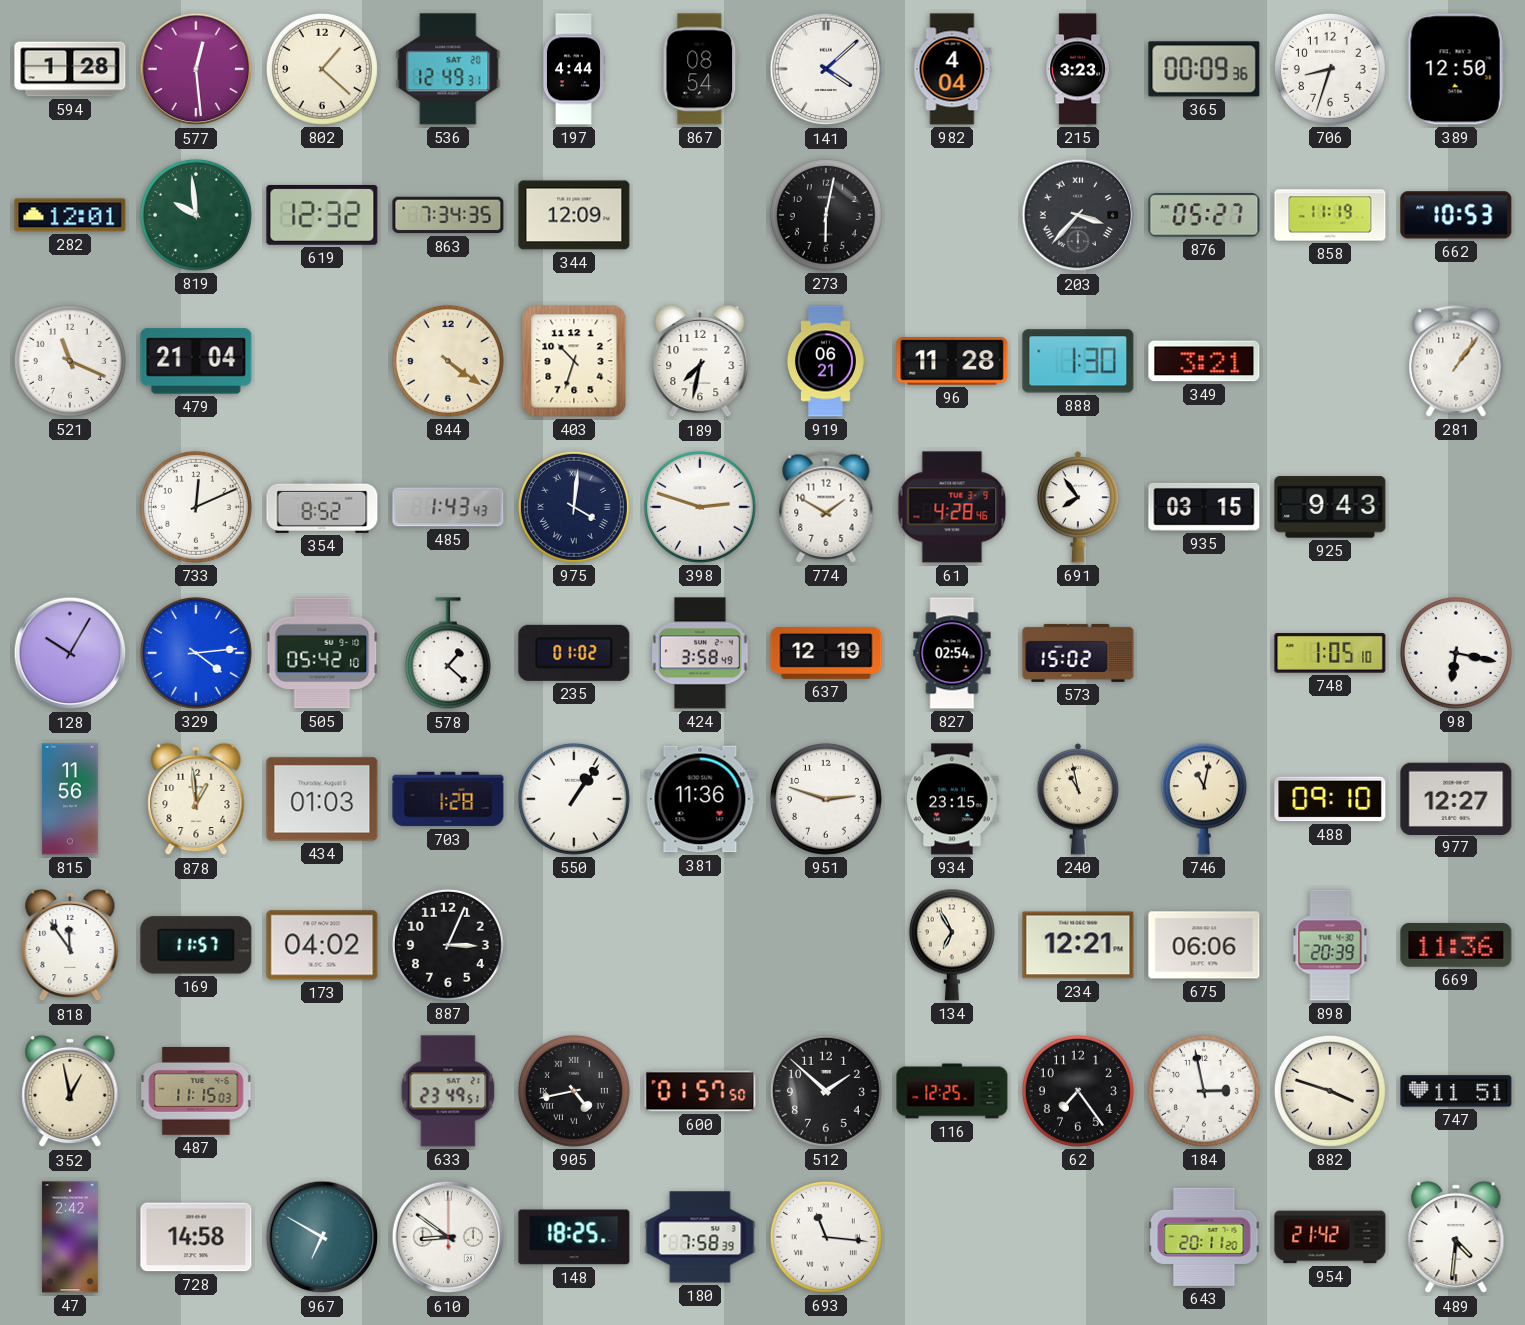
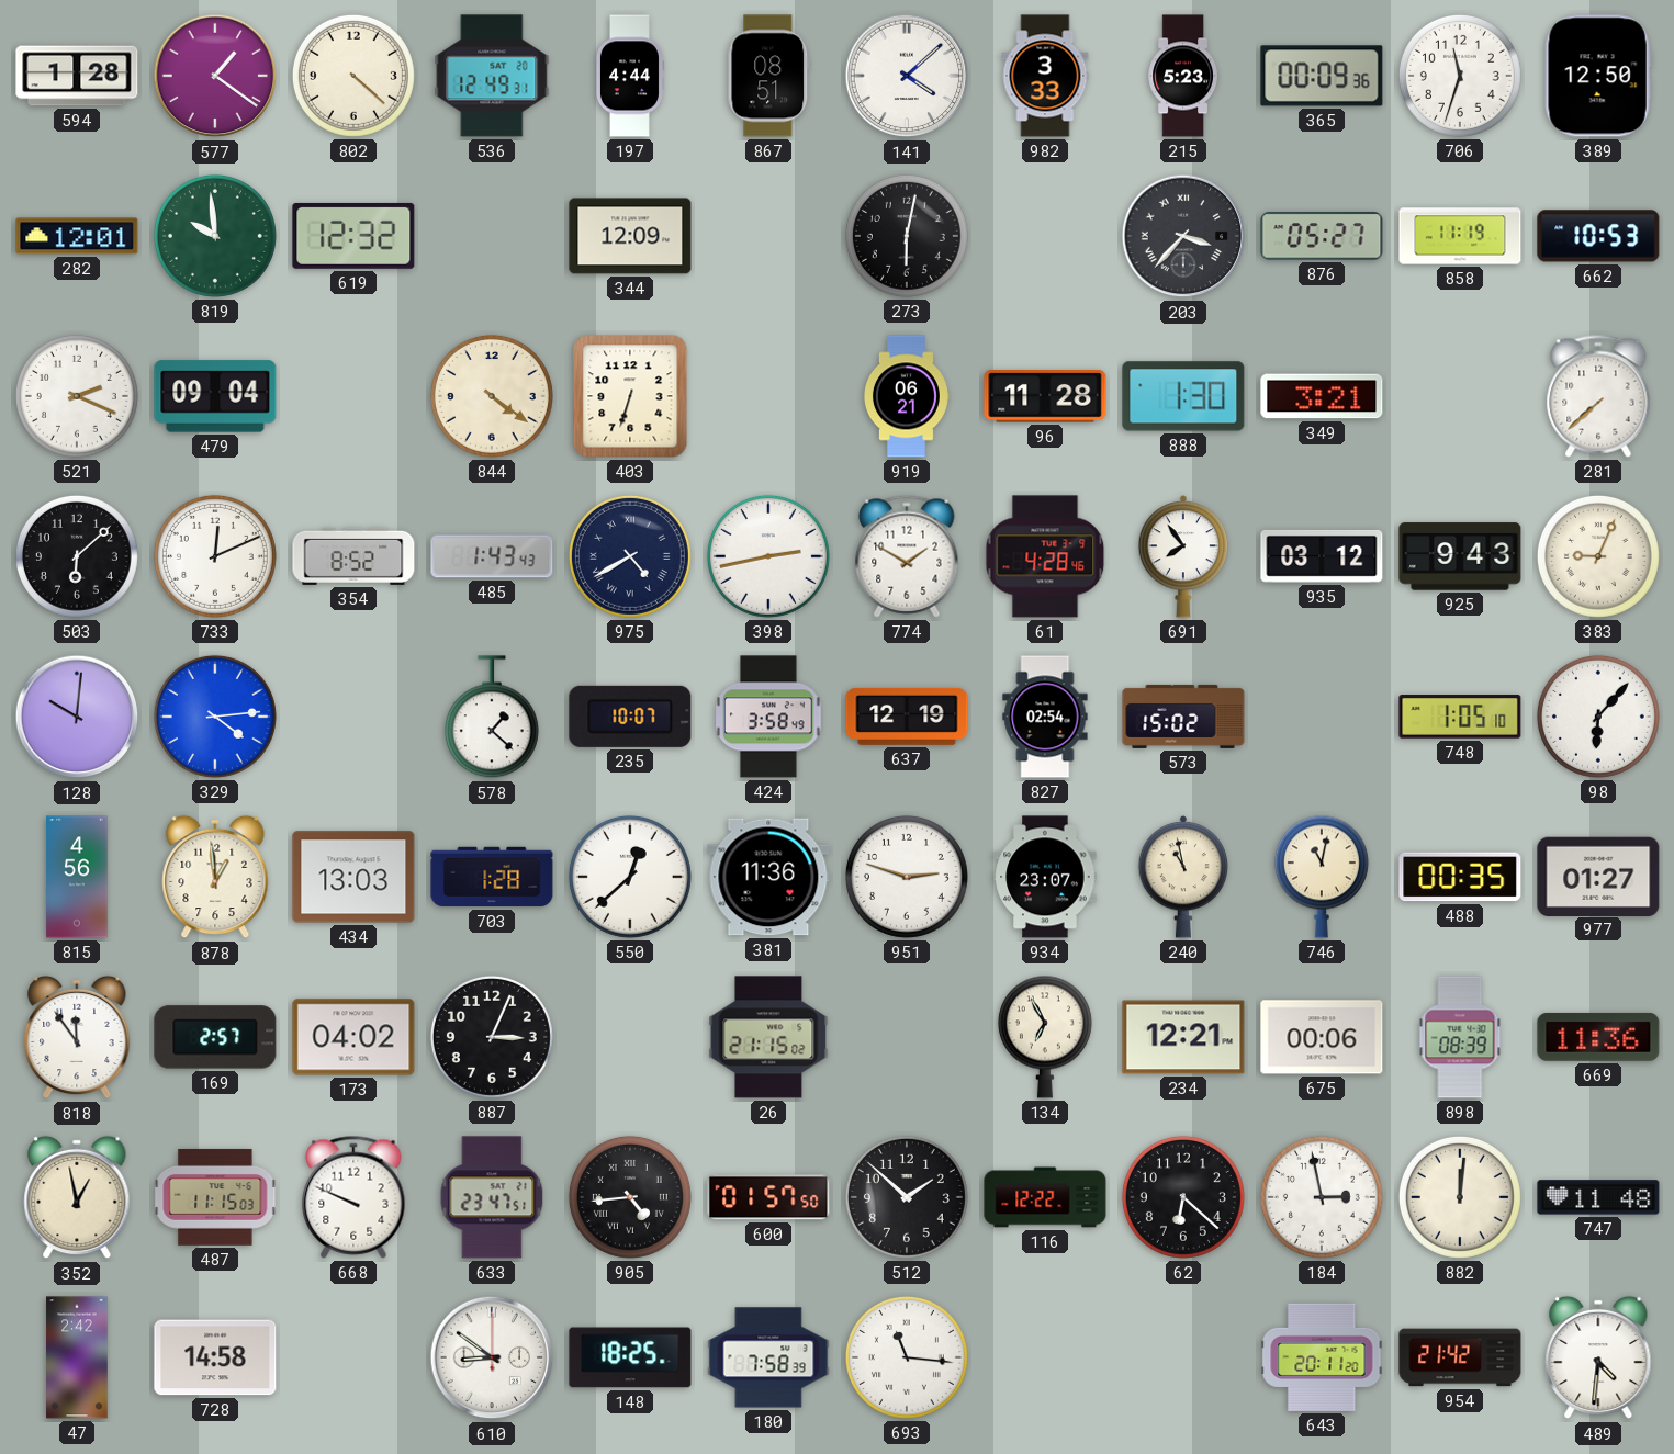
577: 12:29 -> 1:21 (215, 76)
802: 1:22 -> 4:22 (353, 76)
867: 08:54 -> 08:51 (768, 76)
982: 4:04 -> 3:33 (1045, 76)
215: 3:23 -> 5:23 (1183, 76)
706: 8:33 -> 11:33 (1460, 76)
863: 7:34 -> none (448, 215)
521: 11:19 -> 2:19 (77, 396)
479: 21:04 -> 09:04 (215, 396)
403: 10:33 -> 6:33 (630, 396)
189: 7:32 -> none (700, 361)
281: 1:06 -> 7:38 (1598, 396)
503: none -> 6:08 (77, 556)
975: 4:01 -> 4:40 (630, 556)
398: 2:48 -> 2:43 (768, 556)
935: 03:15 -> 03:12 (1322, 556)
383: none -> 9:04 (1598, 556)
128: 10:05 -> 10:01 (77, 717)
505: 05:42 -> none (322, 653)
235: 01:02 -> 10:07 (630, 717)
98: 6:17 -> 6:07 (1598, 717)
815: 11:56 -> 4:56 (77, 877)
434: 01:03 -> 13:03 (353, 877)
550: 1:06 -> 12:38 (630, 877)
934: 23:15 -> 23:07 (1045, 877)
488: 09:10 -> 00:35 (1460, 877)
977: 12:27 -> 01:27 (1598, 876)
169: 11:57 -> 2:57 (215, 1037)
26: none -> 21:15 (768, 1037)
675: 06:06 -> 00:06 (1322, 1037)
898: 20:39 -> 08:39 (1460, 1037)
668: none -> 9:49 (353, 1197)
633: 23:49 -> 23:47 (492, 1197)
905: 4:43 -> 4:44 (630, 1197)
116: 12:25 -> 12:22 (1045, 1197)
62: 7:24 -> 6:22 (1183, 1197)
882: 3:48 -> 12:01 (1460, 1197)
747: 11:51 -> 11:48 (1598, 1197)
967: 6:50 -> none (322, 1237)
